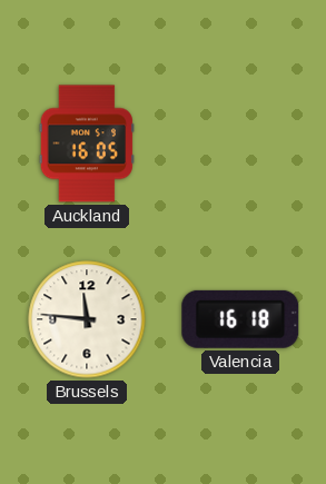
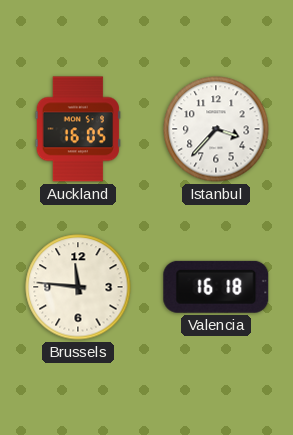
Istanbul: none -> 3:37 (216, 129)
